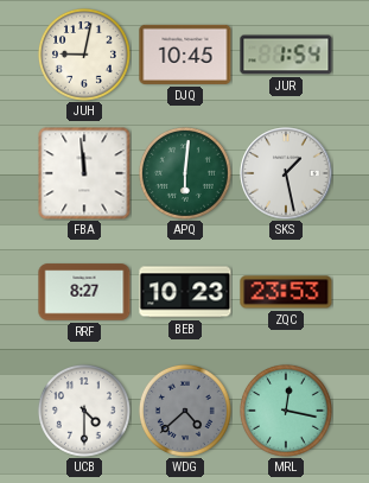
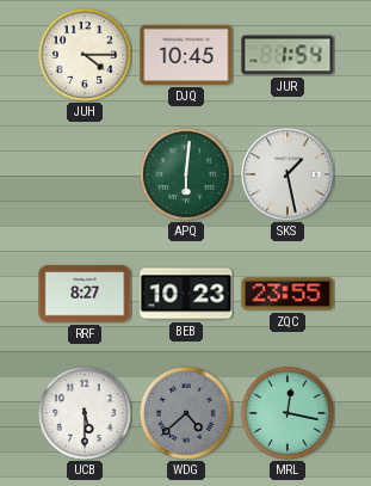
JUH: 9:02 -> 4:15 (85, 55)
FBA: 11:59 -> none (84, 173)
ZQC: 23:53 -> 23:55 (287, 294)
UCB: 4:30 -> 5:30 (85, 413)
